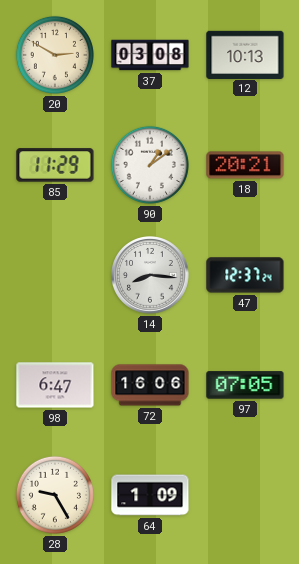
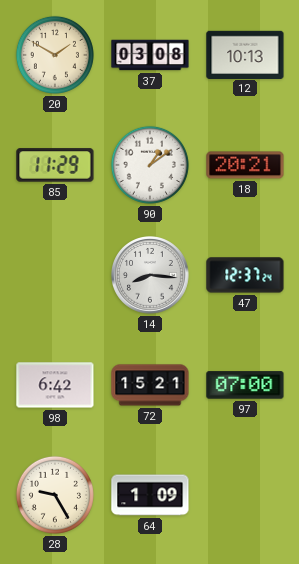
20: 2:50 -> 1:50 (55, 55)
98: 6:47 -> 6:42 (55, 385)
72: 16:06 -> 15:21 (150, 385)
97: 07:05 -> 07:00 (245, 385)
